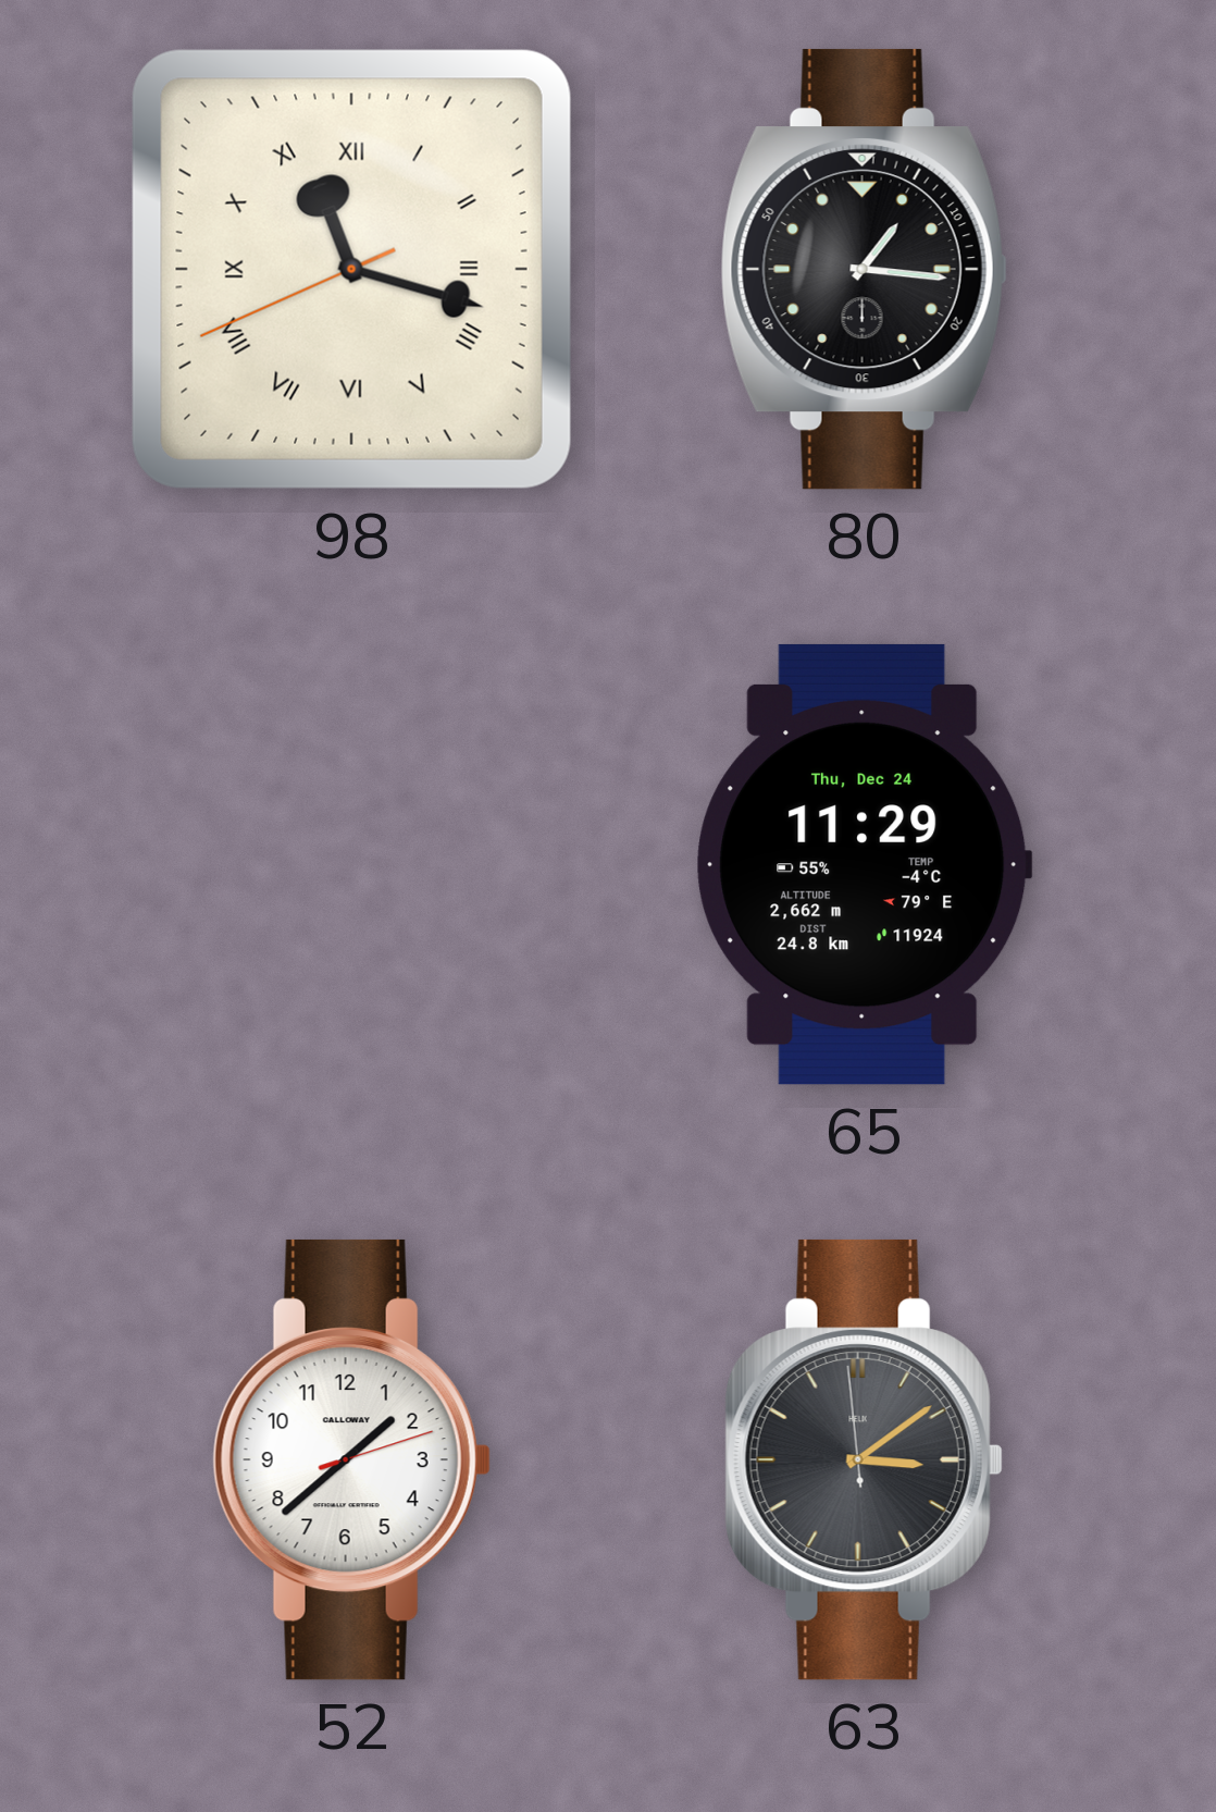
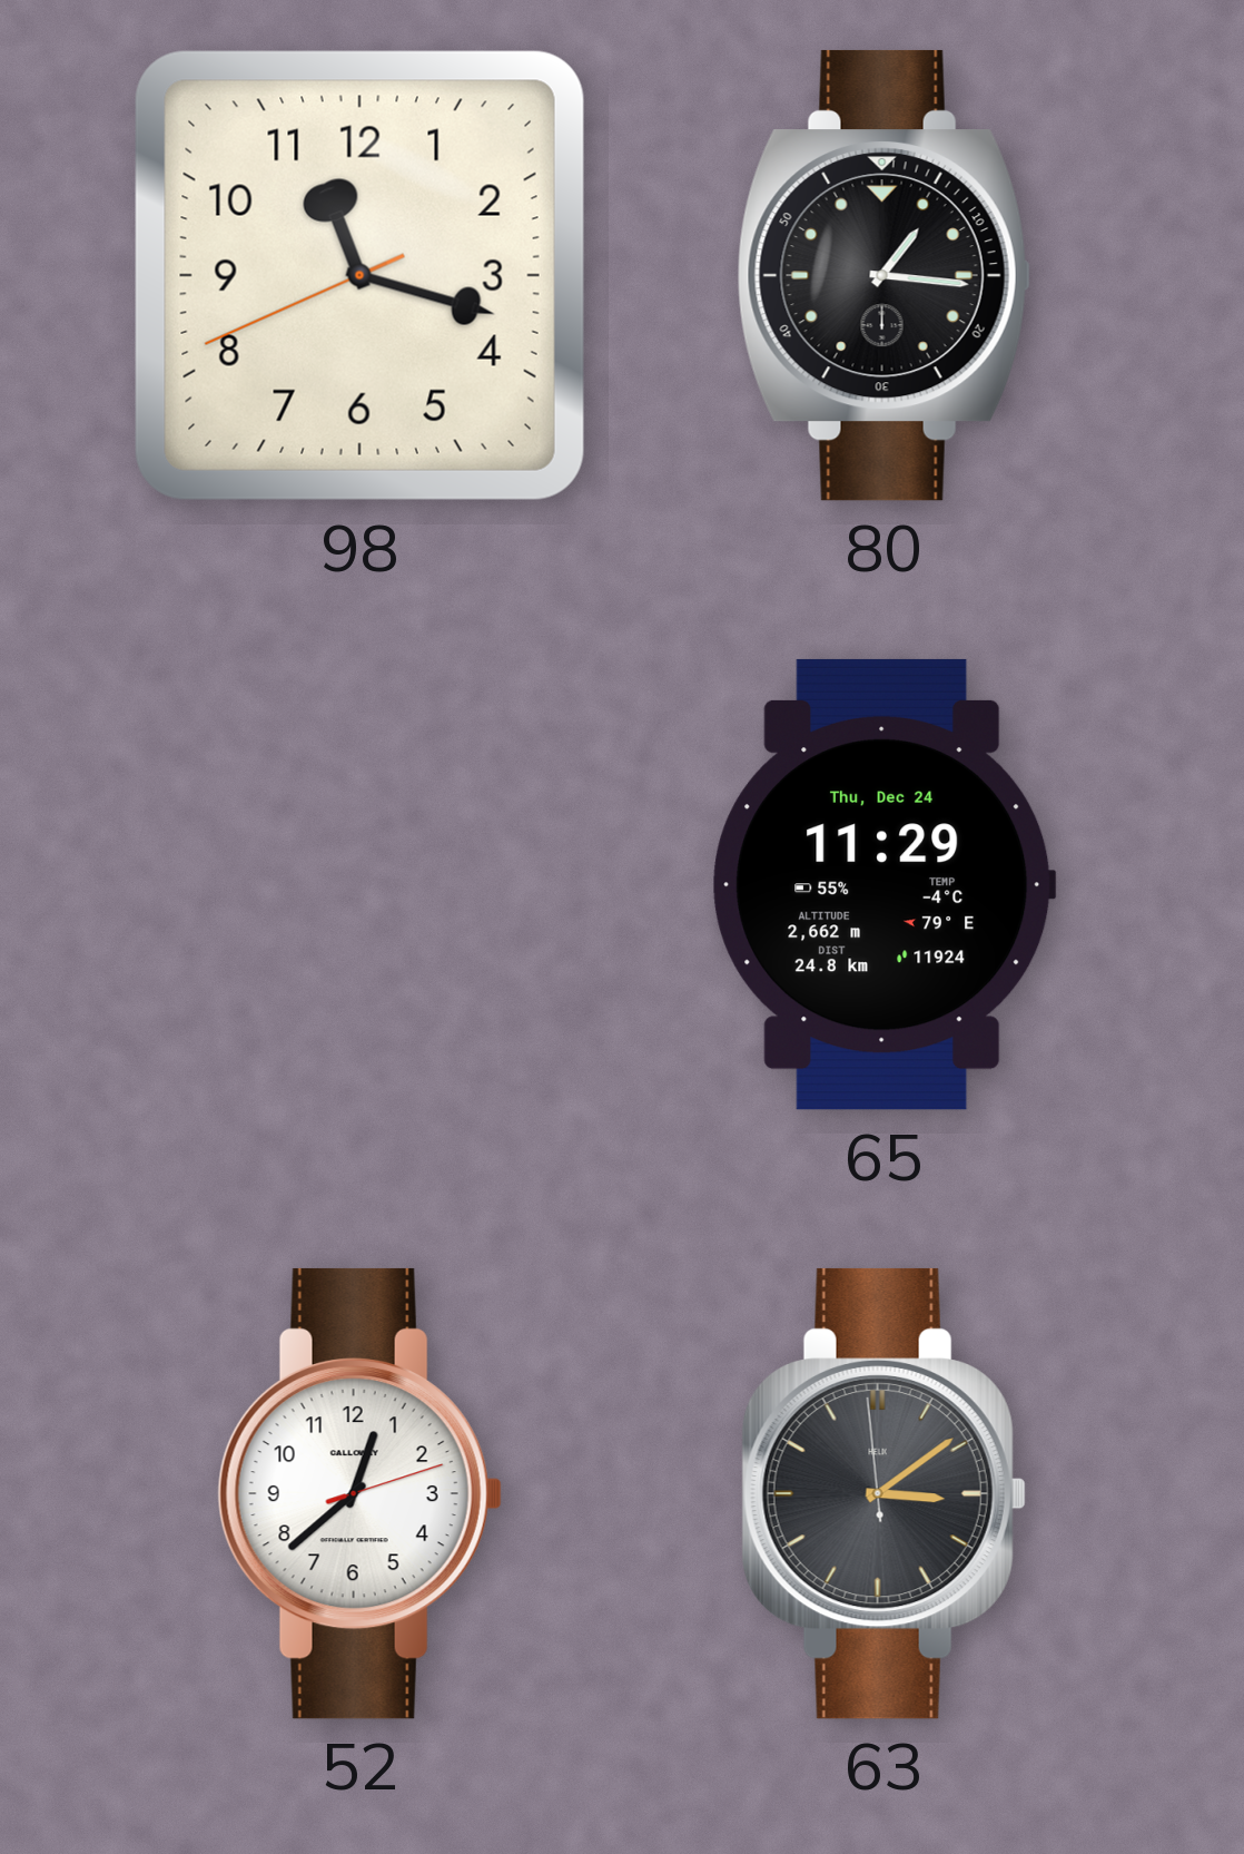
98 numerals: Roman -> Arabic (359, 275)
52: 1:38 -> 12:38 (359, 1493)
